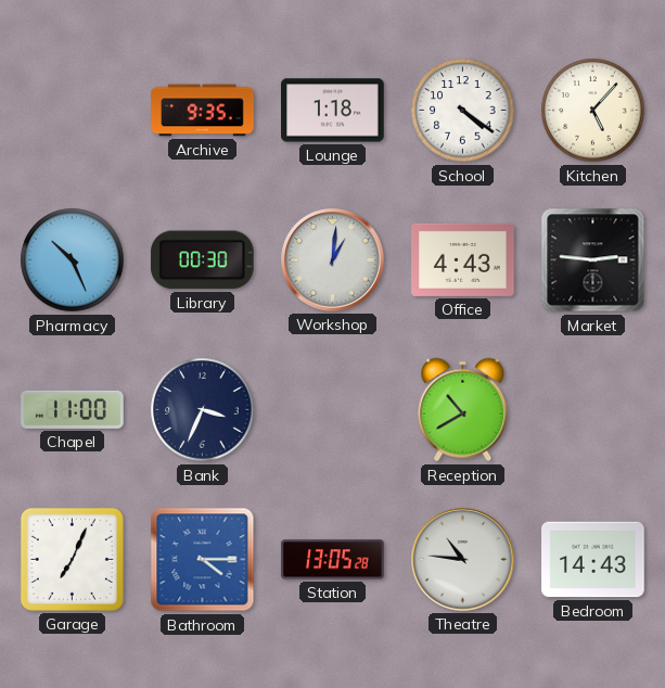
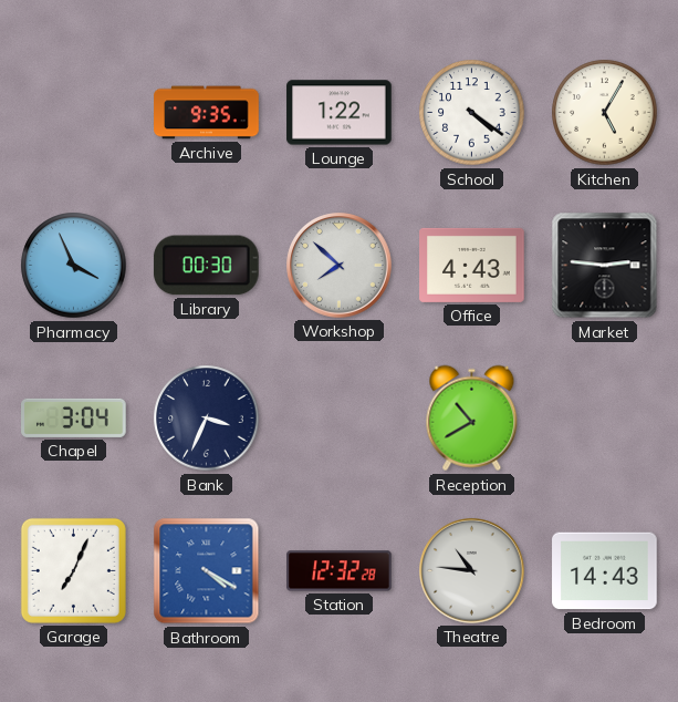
Lounge: 1:18 -> 1:22 (340, 113)
Kitchen: 5:07 -> 5:05 (605, 113)
Pharmacy: 10:26 -> 3:56 (74, 266)
Workshop: 1:01 -> 7:52 (340, 266)
Chapel: 11:00 -> 3:04 (74, 417)
Bathroom: 4:15 -> 4:20 (207, 571)
Station: 13:05 -> 12:32 (340, 571)
